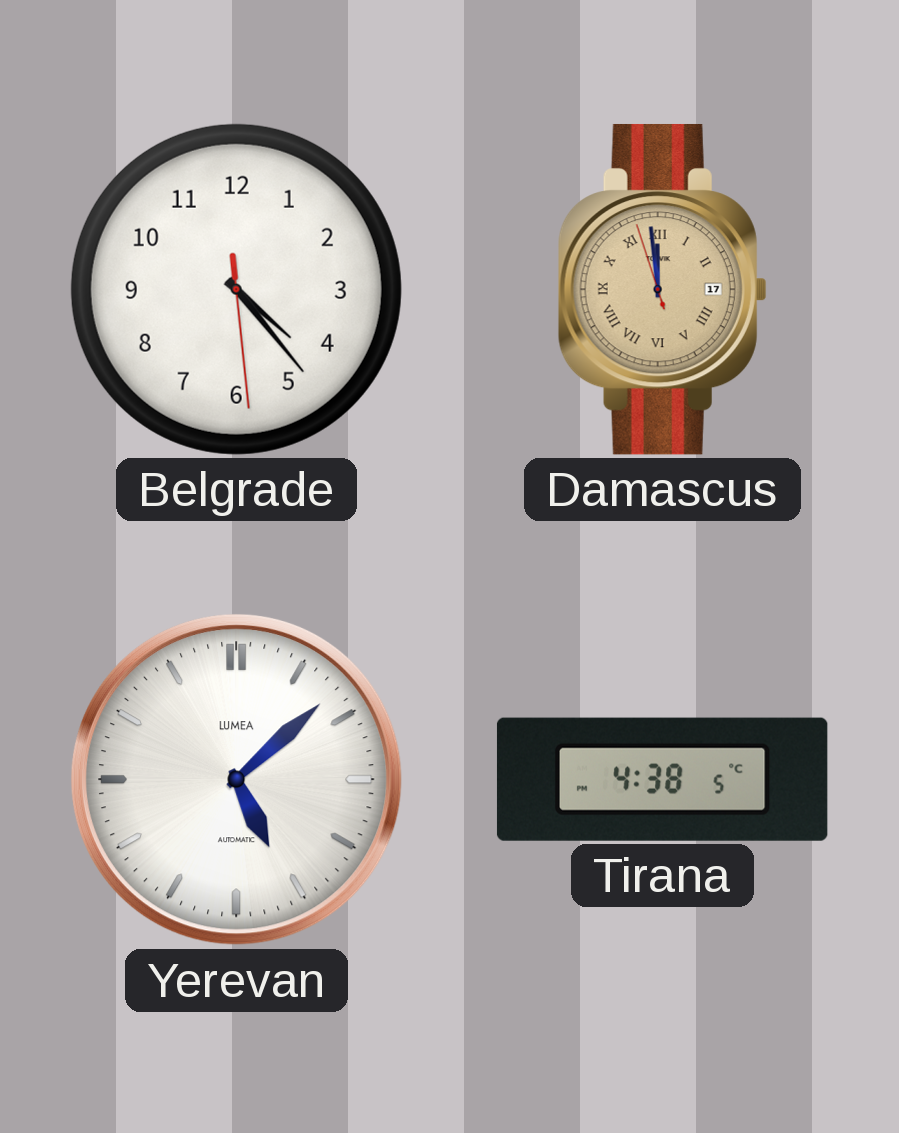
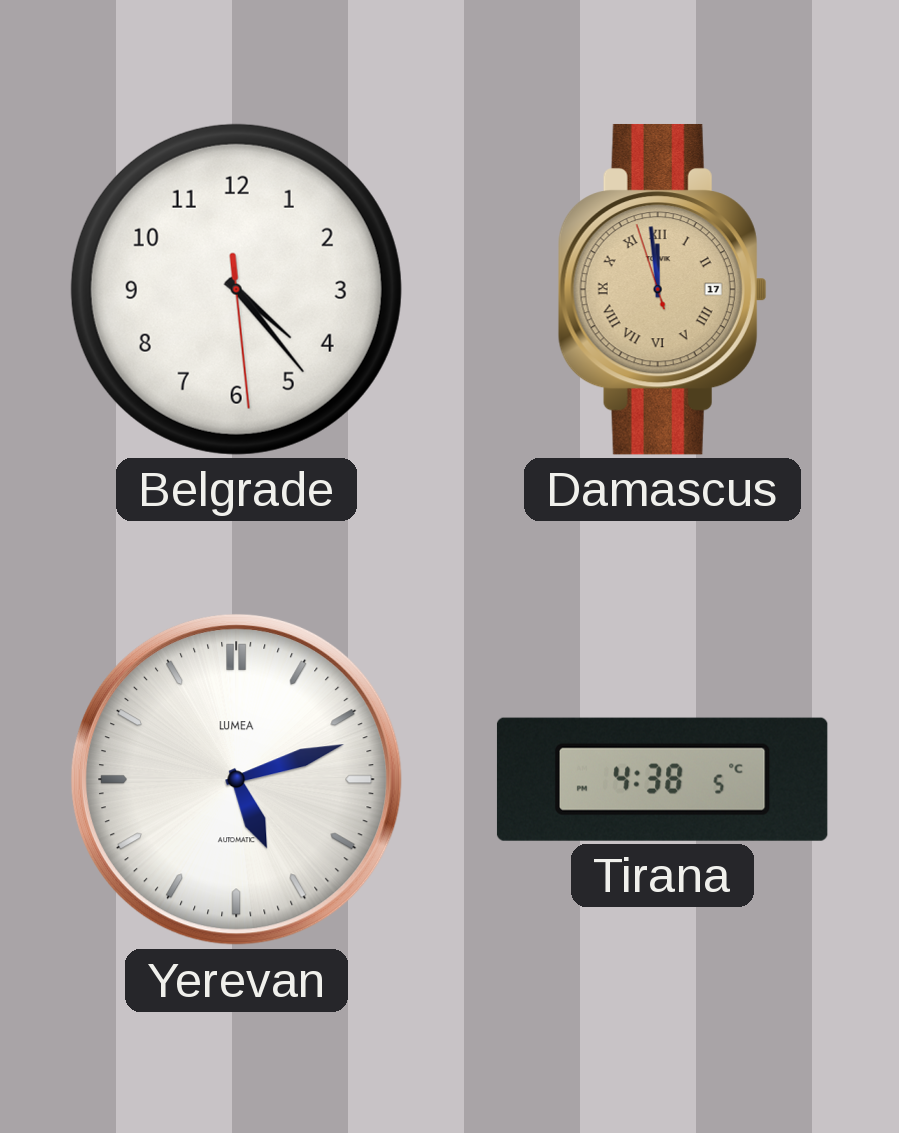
Yerevan: 5:08 -> 5:12 (236, 779)
